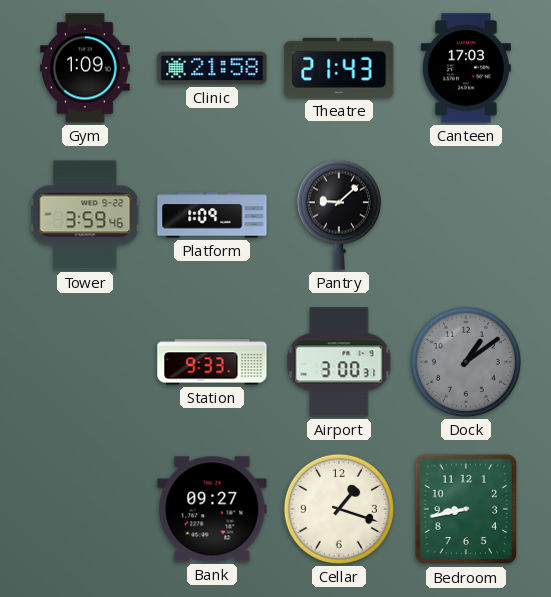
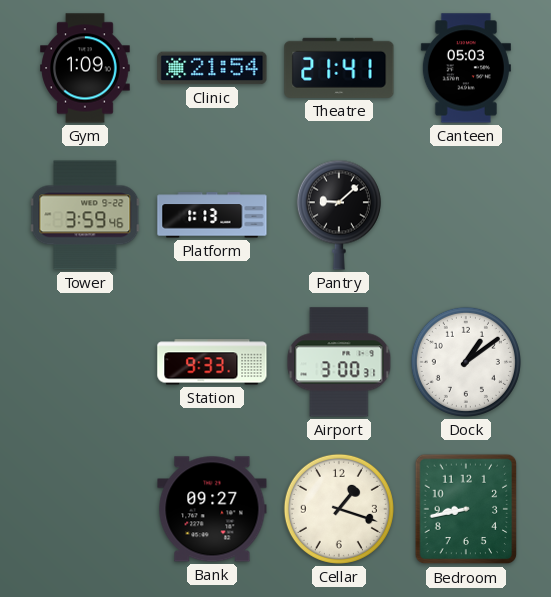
Clinic: 21:58 -> 21:54 (212, 68)
Theatre: 21:43 -> 21:41 (339, 68)
Canteen: 17:03 -> 05:03 (466, 68)
Platform: 1:09 -> 1:13 (212, 215)
Dock dial: grey -> white (466, 362)
